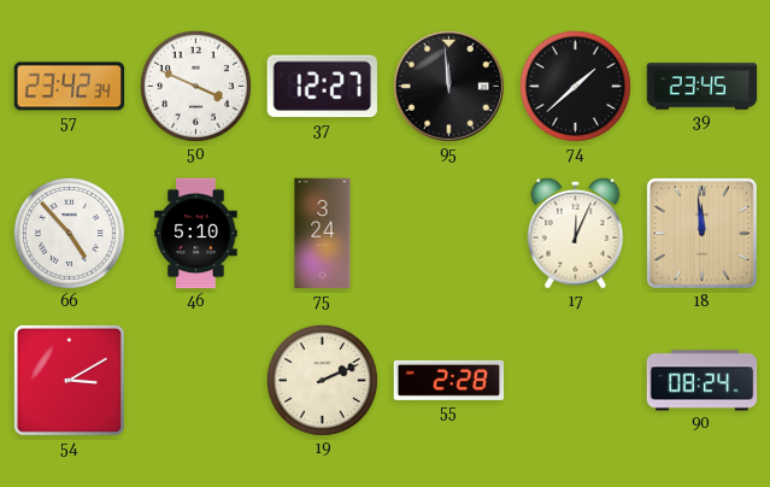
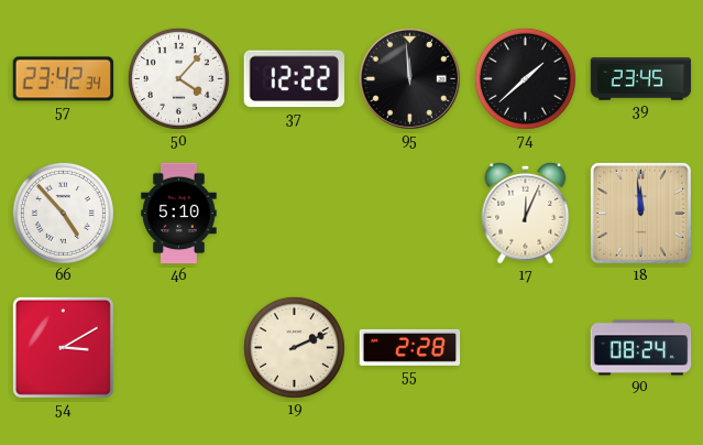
50: 3:49 -> 4:07 (178, 78)
37: 12:27 -> 12:22 (294, 79)
75: 3:24 -> none (323, 234)
